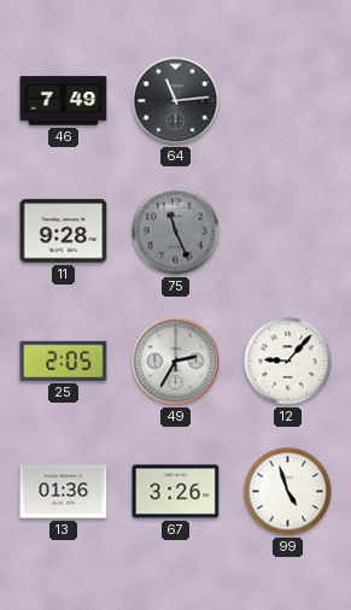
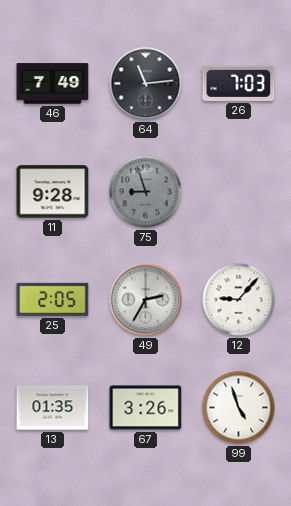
26: none -> 7:03 (239, 83)
75: 11:26 -> 8:57 (146, 192)
13: 01:36 -> 01:35 (53, 408)
